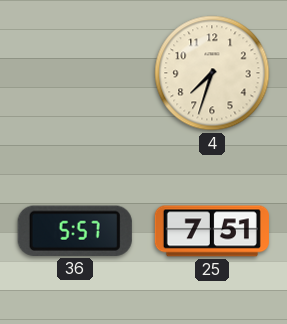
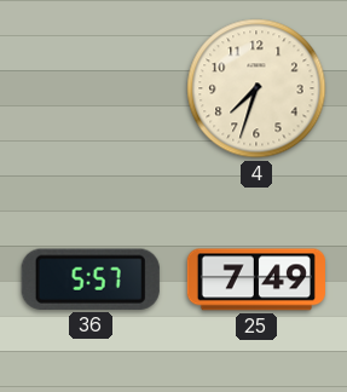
25: 7:51 -> 7:49 (256, 279)
